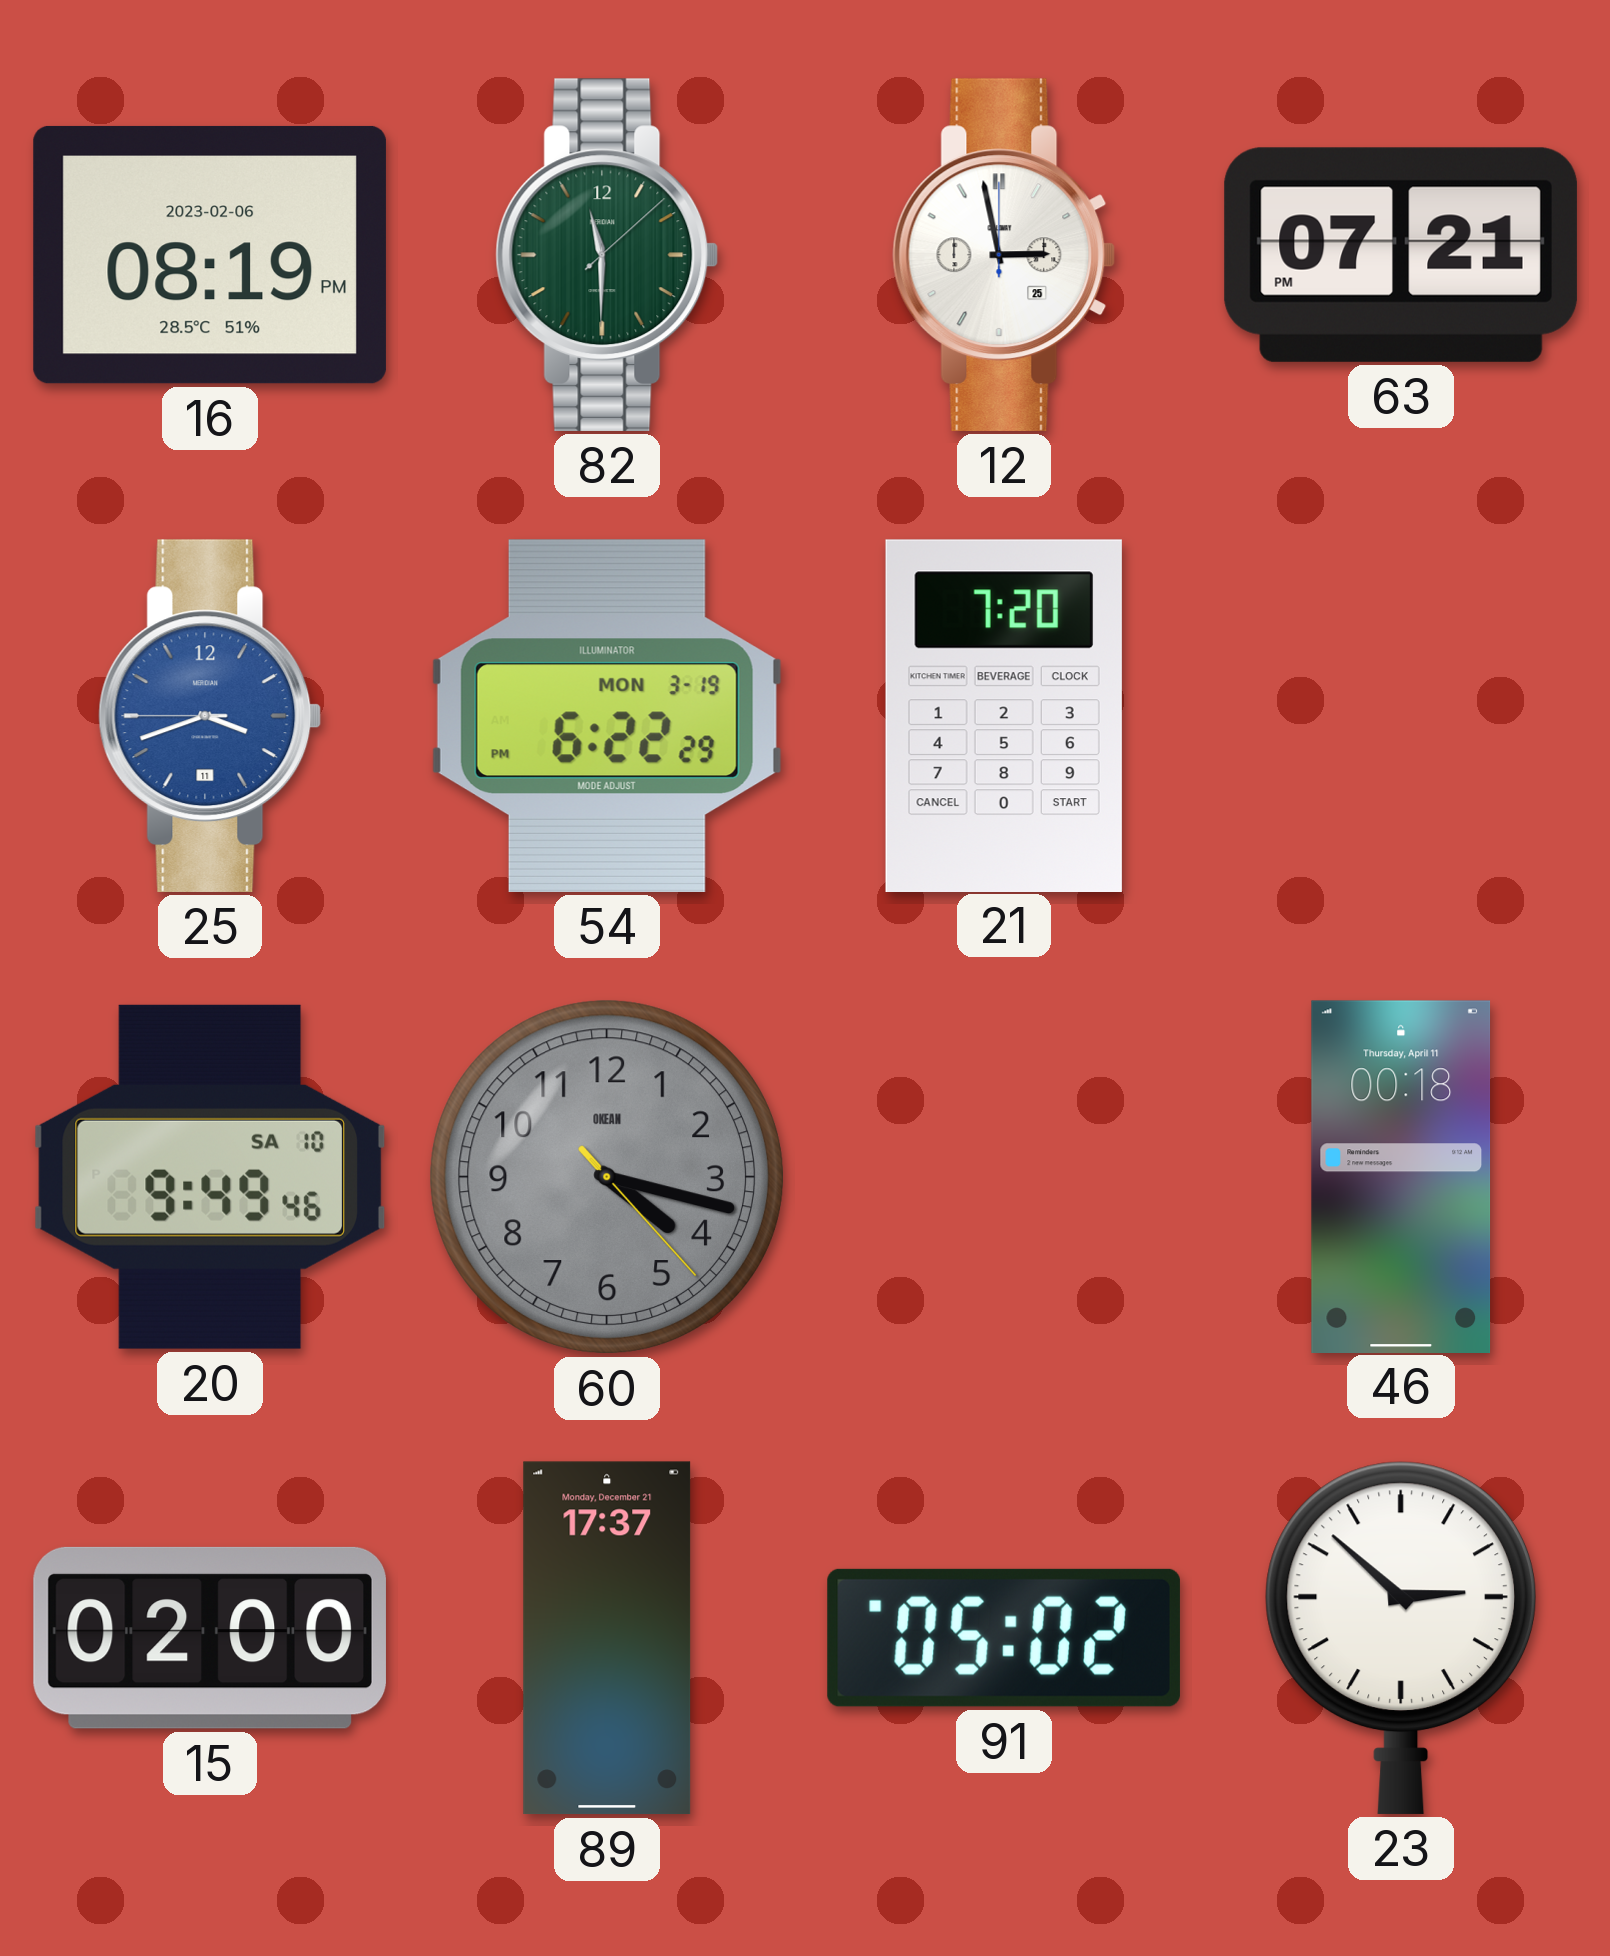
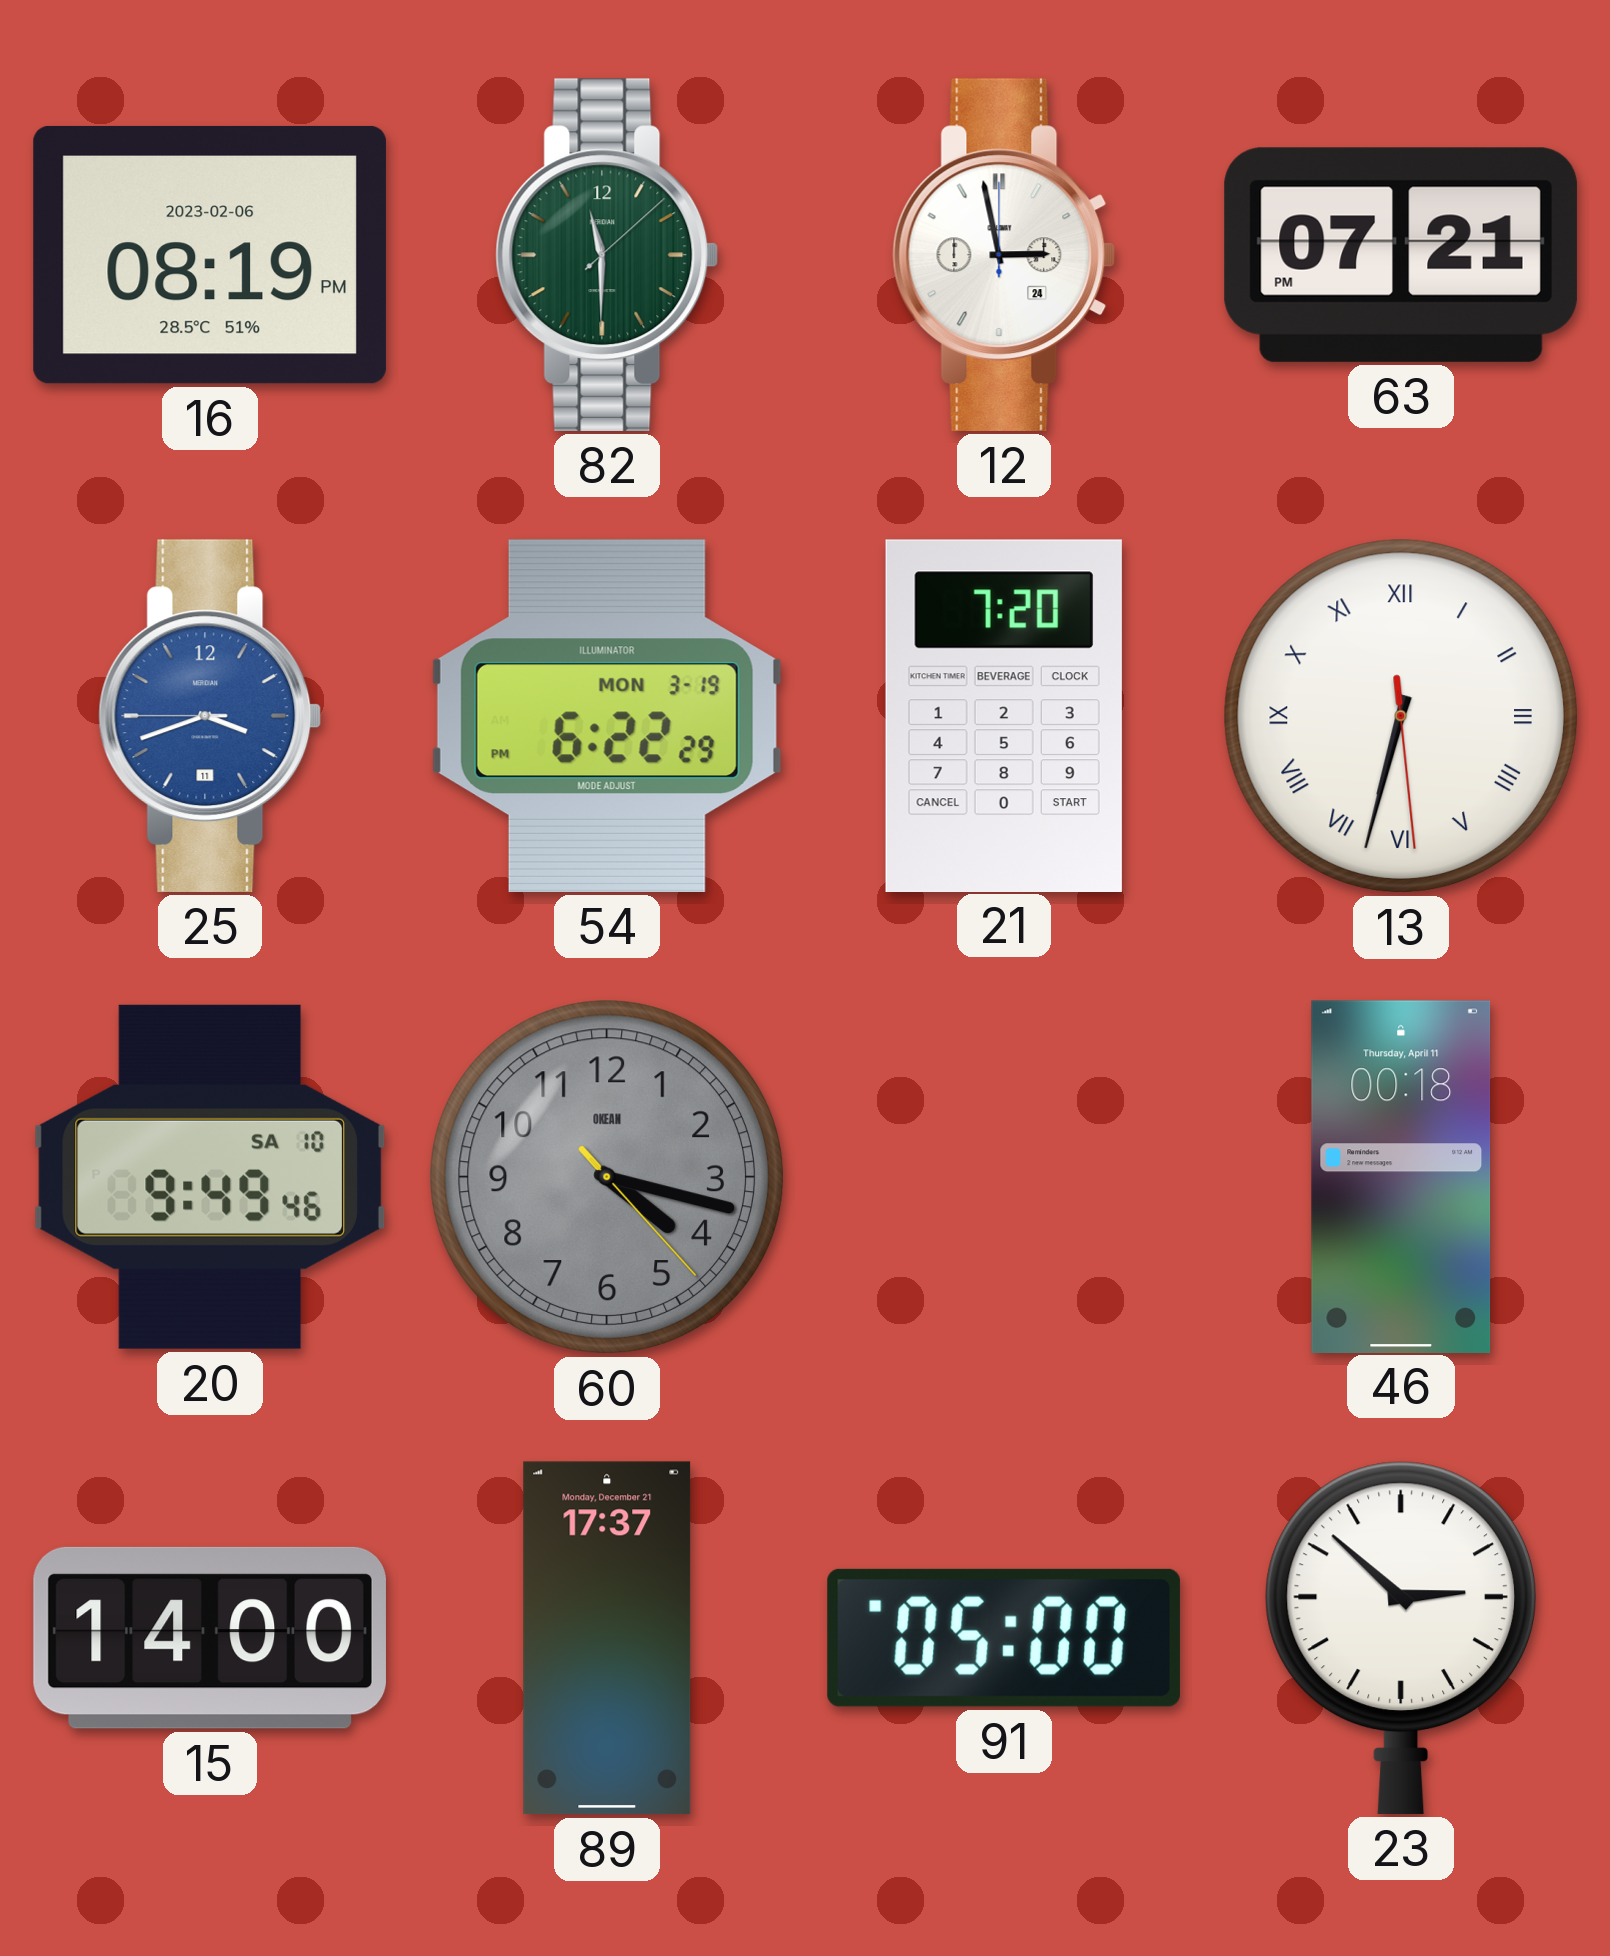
12 date: 25 -> 24 (1004, 255)
13: none -> 6:32 (1401, 716)
15: 02:00 -> 14:00 (210, 1638)
91: 05:02 -> 05:00 (1004, 1638)
